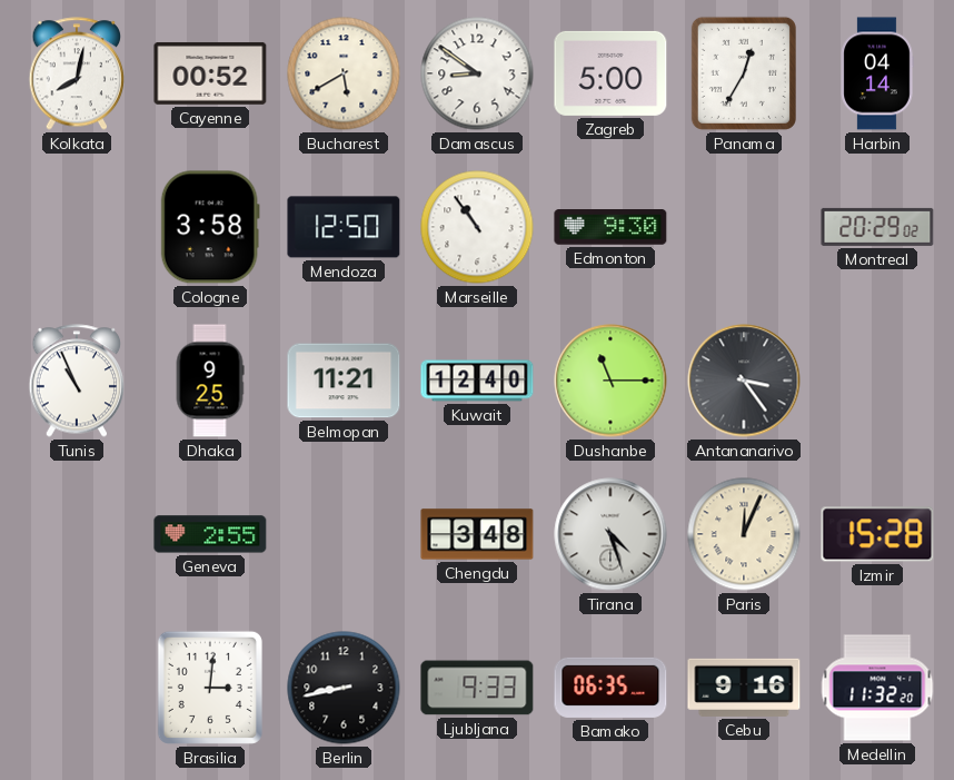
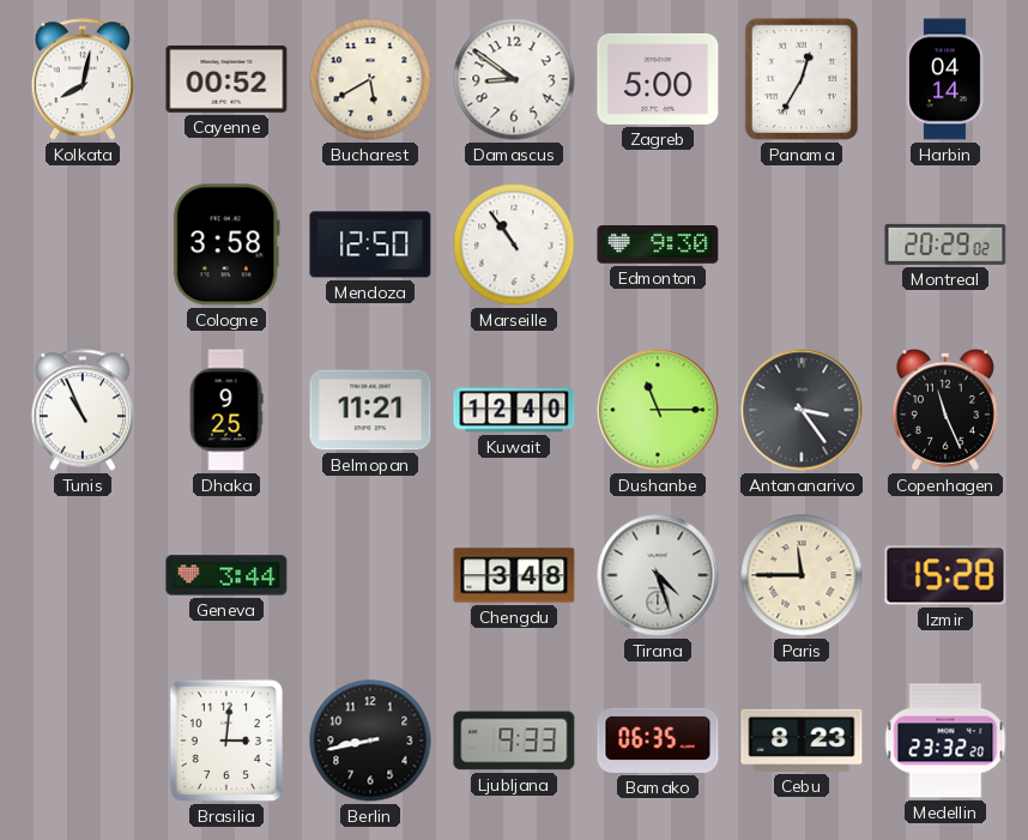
Copenhagen: none -> 11:26 (945, 410)
Geneva: 2:55 -> 3:44 (226, 575)
Paris: 12:04 -> 11:45 (802, 575)
Cebu: 9:16 -> 8:23 (802, 741)
Medellin: 11:32 -> 23:32 (945, 741)
